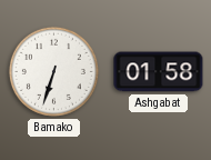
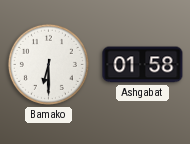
Bamako: 6:33 -> 6:30 (48, 64)
